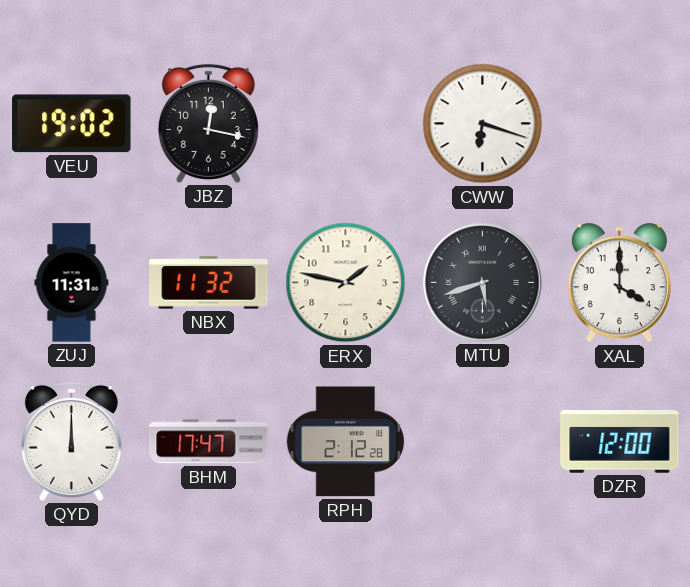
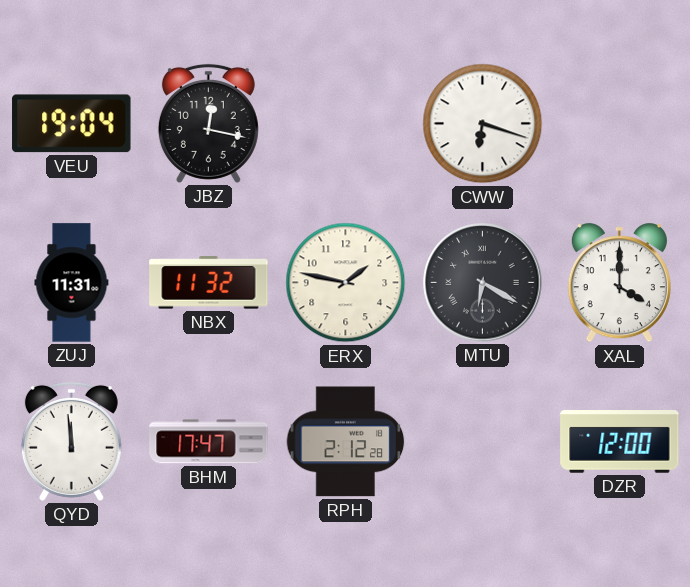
VEU: 19:02 -> 19:04 (72, 124)
MTU: 5:42 -> 6:20 (483, 283)
QYD: 12:00 -> 11:59 (71, 441)
